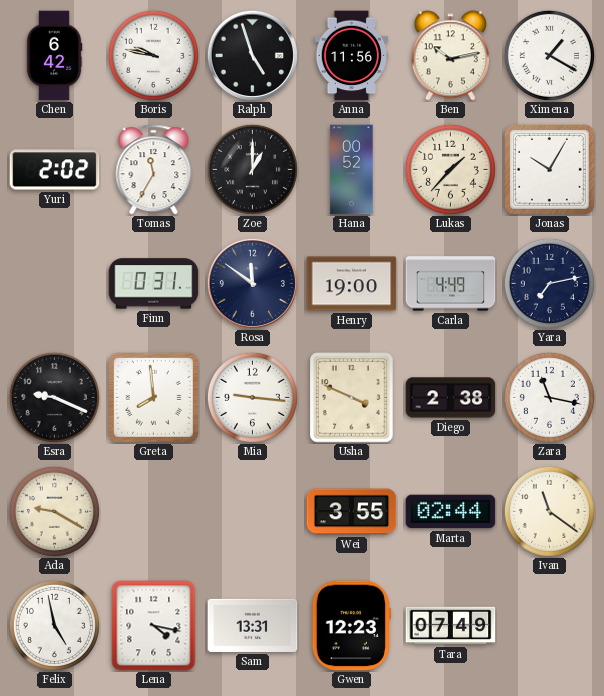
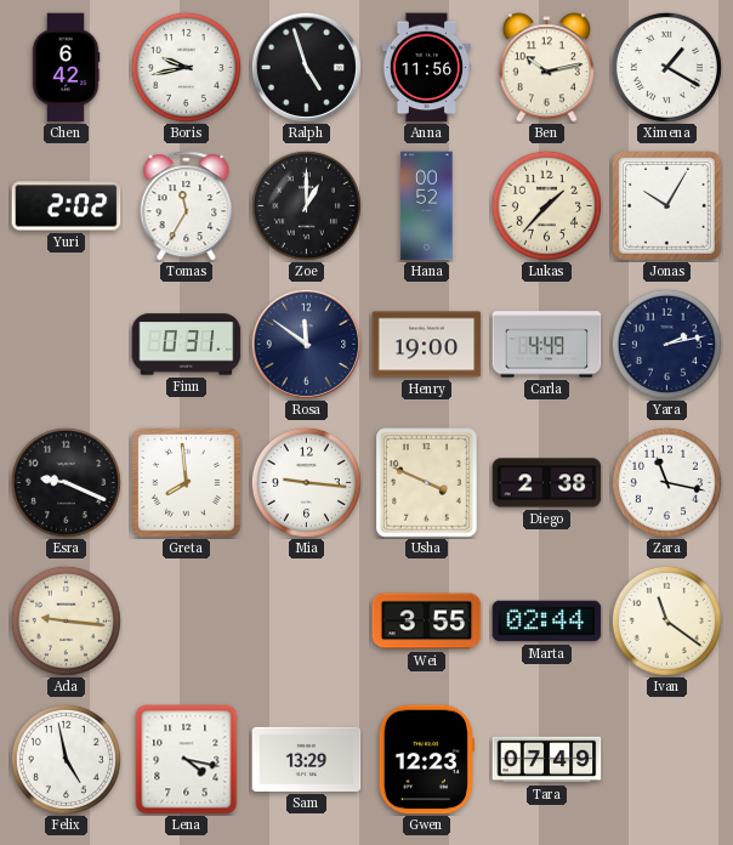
Boris: 9:47 -> 9:43 (186, 67)
Yara: 7:13 -> 2:13 (666, 344)
Ada: 9:20 -> 9:16 (66, 620)
Sam: 13:31 -> 13:29 (307, 759)
